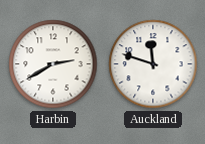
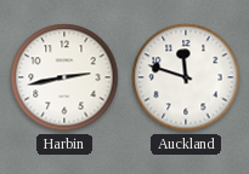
Harbin: 2:40 -> 2:43 (64, 77)
